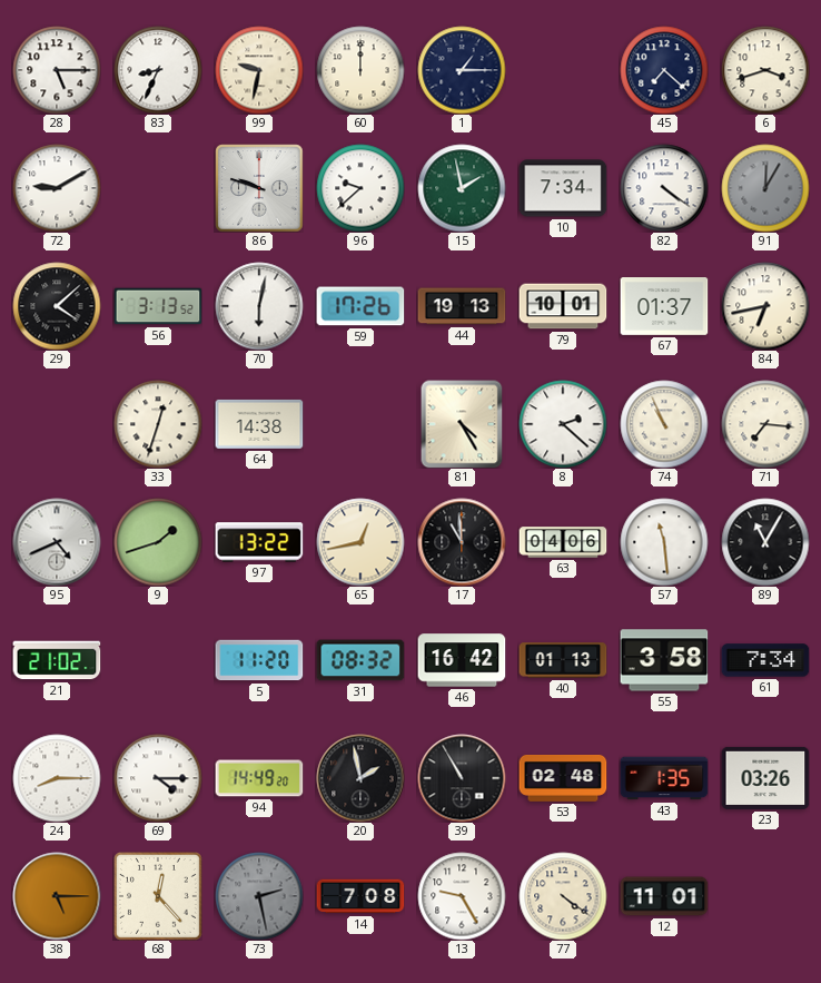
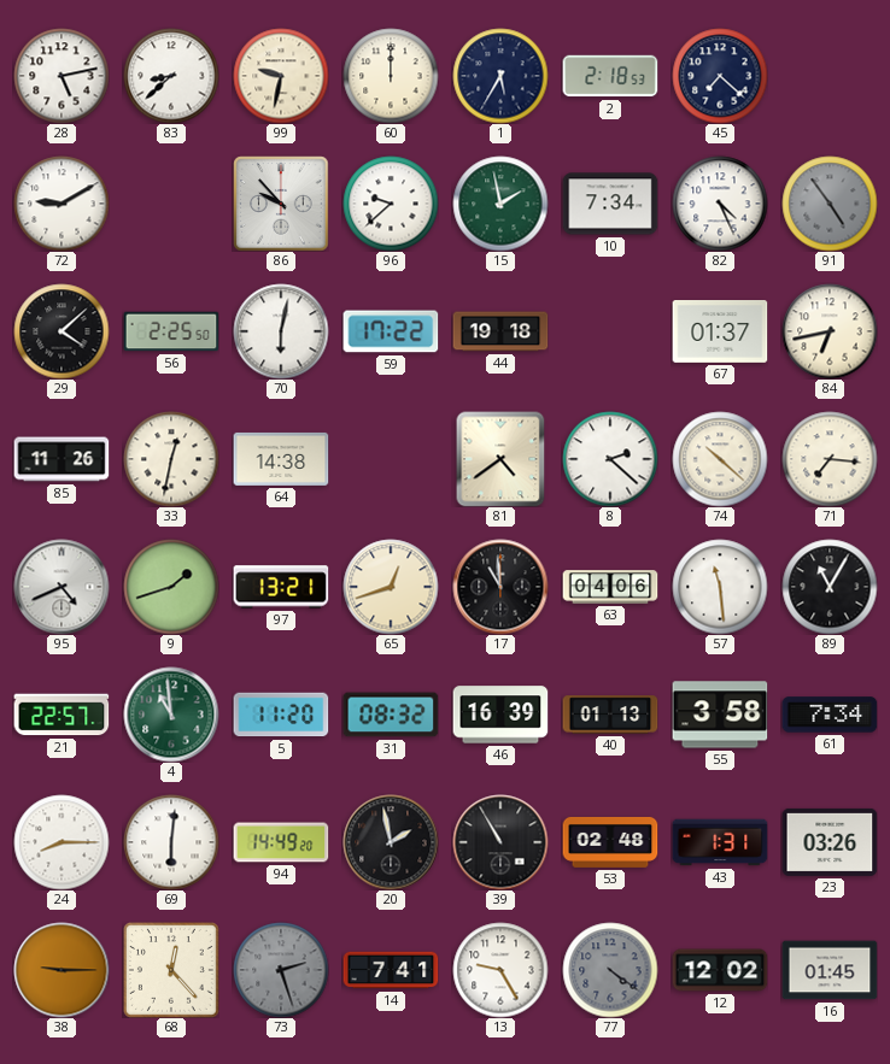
28: 5:15 -> 5:13 (62, 76)
83: 8:34 -> 8:38 (171, 76)
1: 1:15 -> 5:35 (500, 76)
2: none -> 2:18 (610, 76)
6: 3:42 -> none (765, 70)
86: 9:48 -> 9:53 (281, 204)
82: 4:21 -> 4:26 (720, 204)
91: 12:05 -> 4:54 (830, 204)
56: 3:13 -> 2:25 (171, 331)
59: 17:26 -> 17:22 (391, 331)
44: 19:13 -> 19:18 (500, 331)
79: 10:01 -> none (563, 306)
85: none -> 11:26 (62, 459)
33: 12:33 -> 12:32 (171, 459)
81: 4:25 -> 4:39 (500, 459)
74: 10:56 -> 10:22 (720, 459)
97: 13:22 -> 13:21 (281, 587)
65: 12:43 -> 12:42 (391, 587)
21: 21:02 -> 22:57 (62, 715)
4: none -> 10:59 (171, 715)
46: 16:42 -> 16:39 (500, 715)
69: 4:15 -> 6:01 (171, 842)
43: 1:35 -> 1:31 (720, 842)
38: 5:15 -> 9:15 (62, 970)
73: 2:28 -> 2:27 (281, 970)
14: 7:08 -> 7:41 (391, 970)
77 dial: cream -> grey (610, 970)
12: 11:01 -> 12:02 (720, 970)
16: none -> 01:45 (830, 970)
